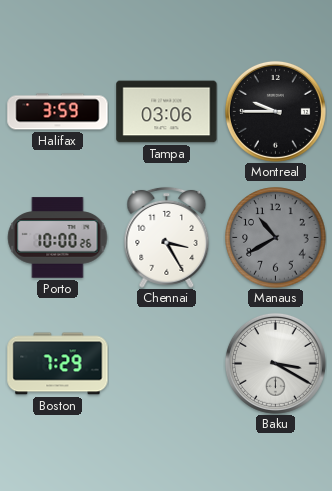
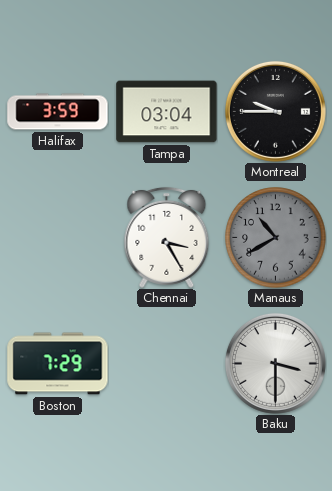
Tampa: 03:06 -> 03:04 (167, 112)
Porto: 10:00 -> none (58, 238)
Baku: 3:20 -> 3:30 (275, 363)
